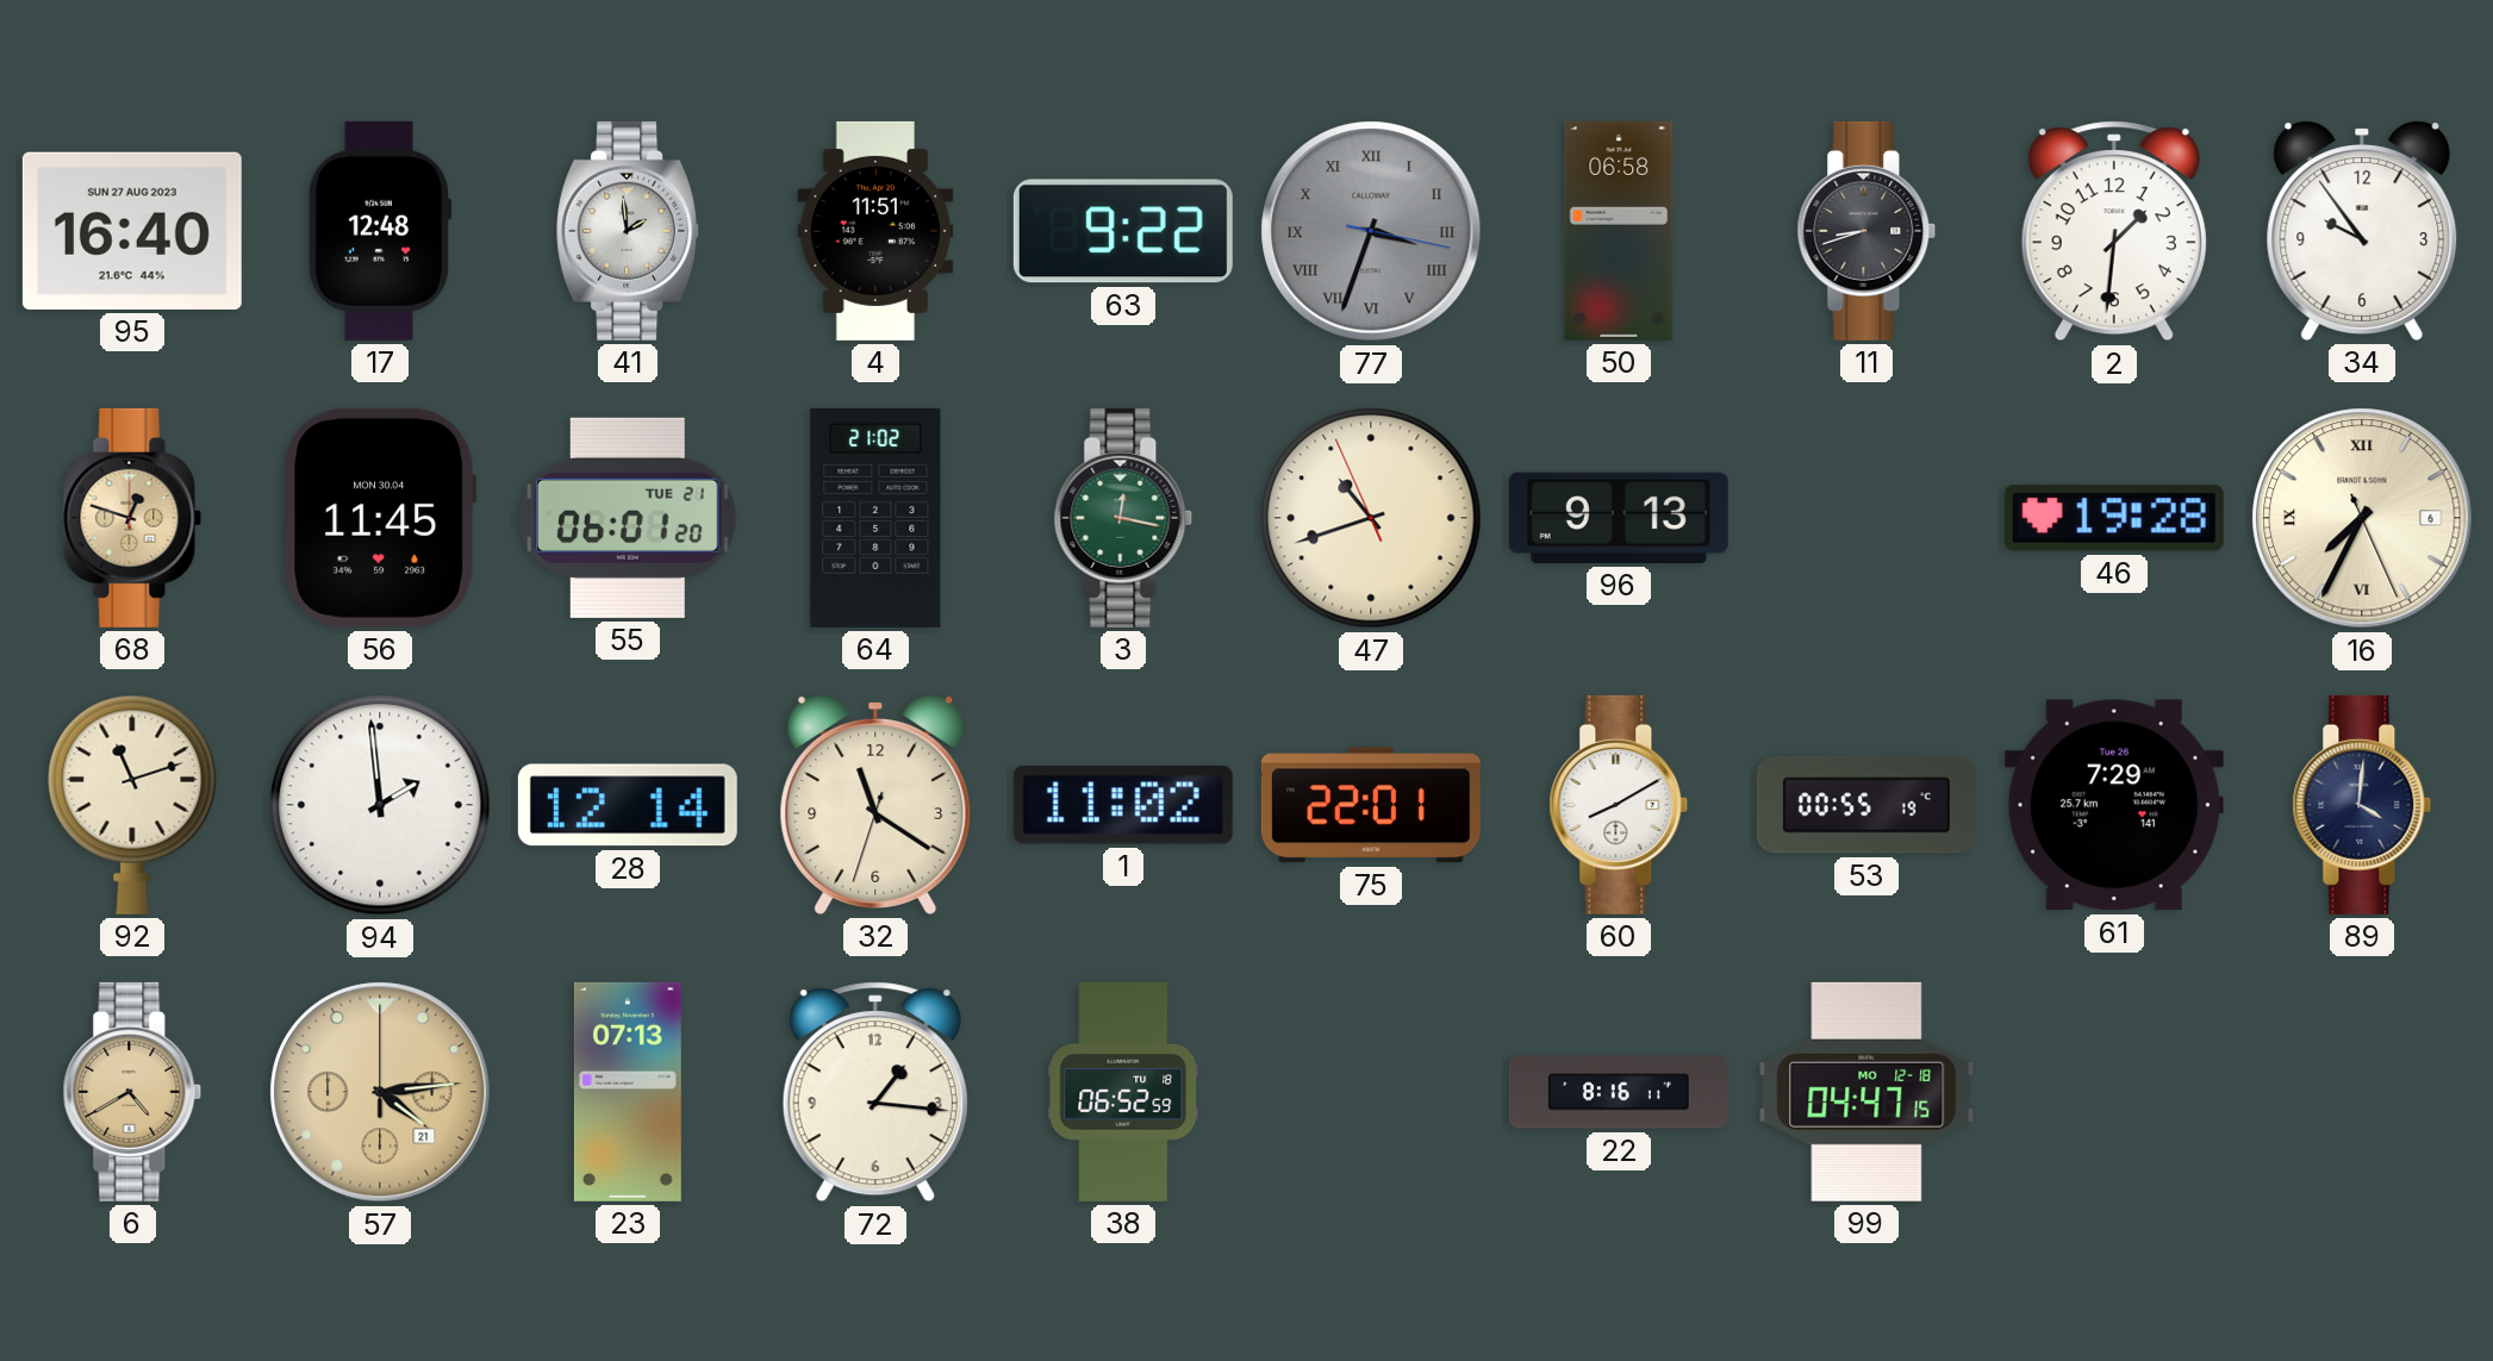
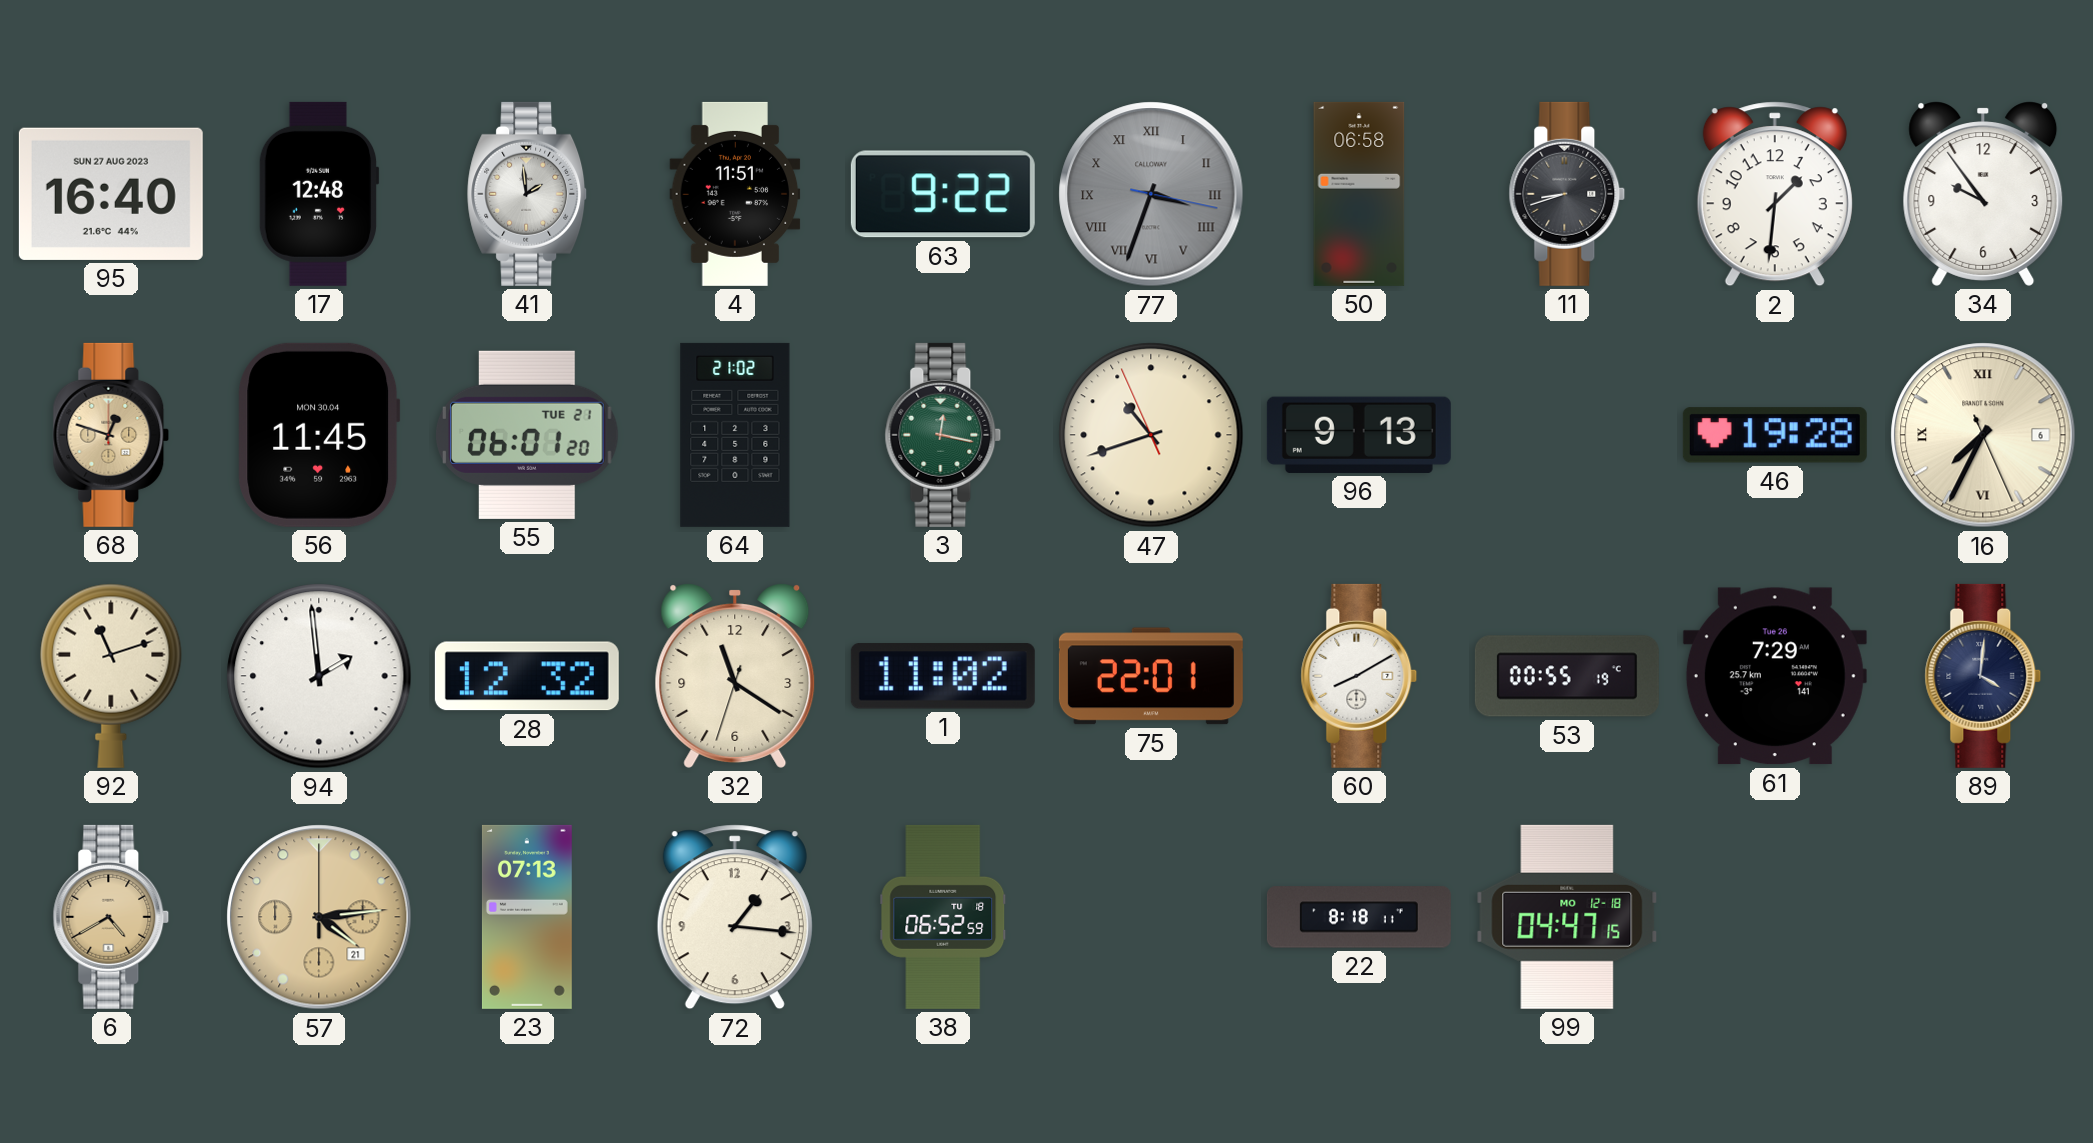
28: 12:14 -> 12:32 (527, 676)
22: 8:16 -> 8:18 (1359, 917)
